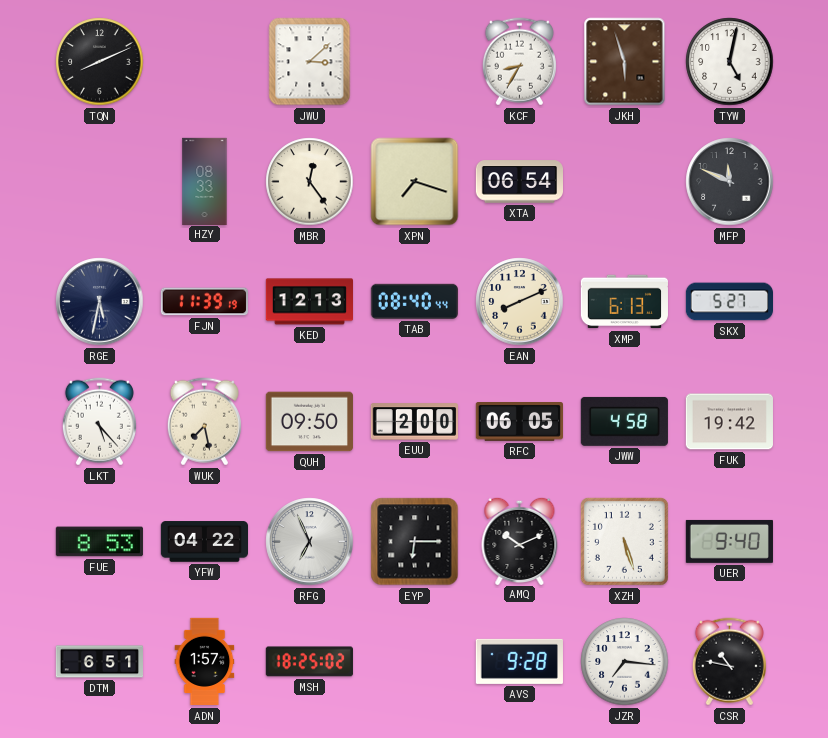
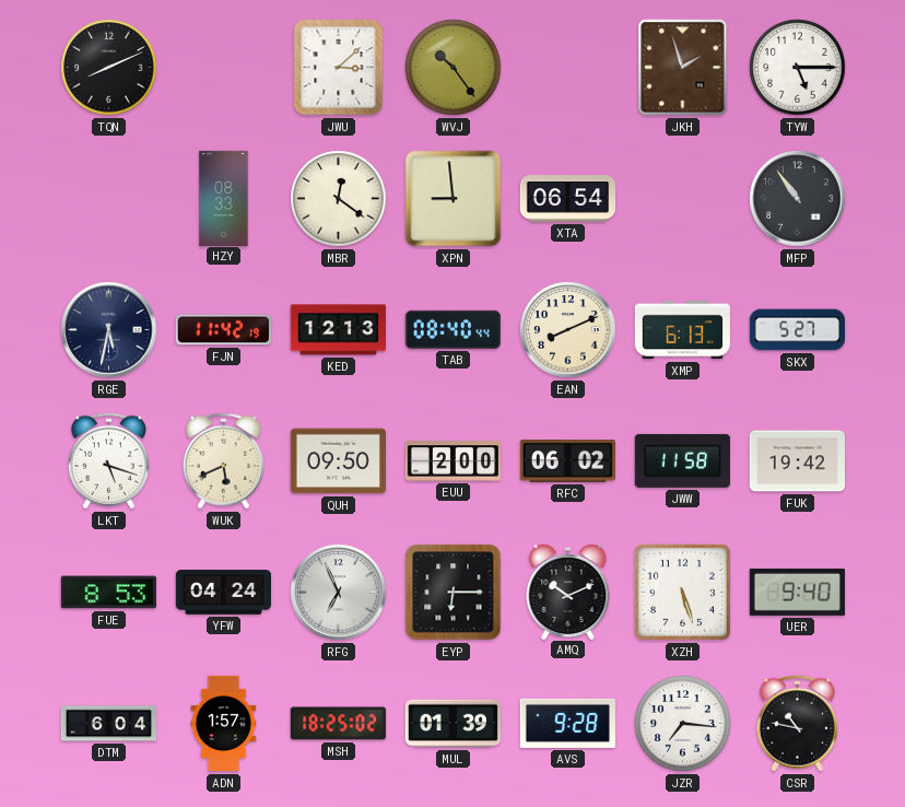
WVJ: none -> 10:24 (454, 68)
KCF: 8:35 -> none (519, 62)
JKH: 5:57 -> 1:57 (683, 68)
TYW: 5:02 -> 5:15 (798, 68)
MBR: 12:24 -> 12:21 (339, 199)
XPN: 7:18 -> 8:59 (454, 199)
MFP: 11:49 -> 10:54 (798, 199)
FJN: 11:39 -> 11:42 (223, 330)
LKT: 5:23 -> 5:18 (108, 461)
WUK: 7:28 -> 5:41 (223, 461)
RFC: 06:05 -> 06:02 (567, 461)
JWW: 4:58 -> 11:58 (682, 460)
YFW: 04:22 -> 04:24 (223, 593)
DTM: 6:51 -> 6:04 (108, 724)
MUL: none -> 01:39 (452, 724)
